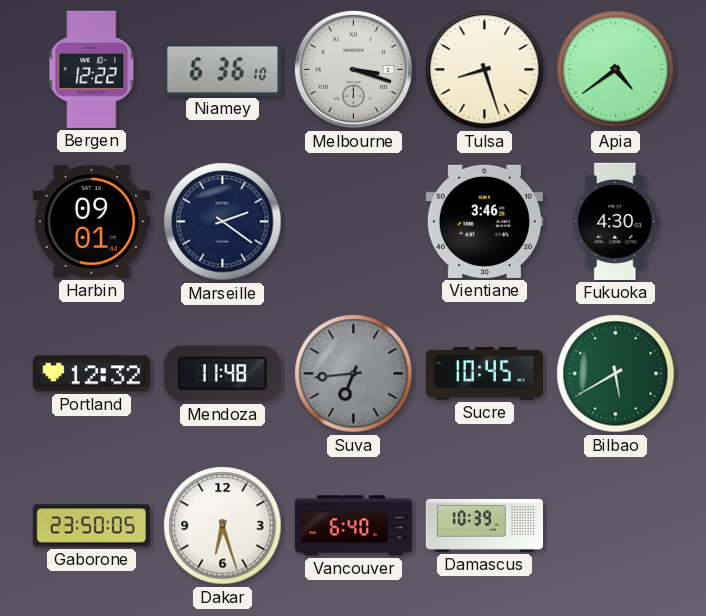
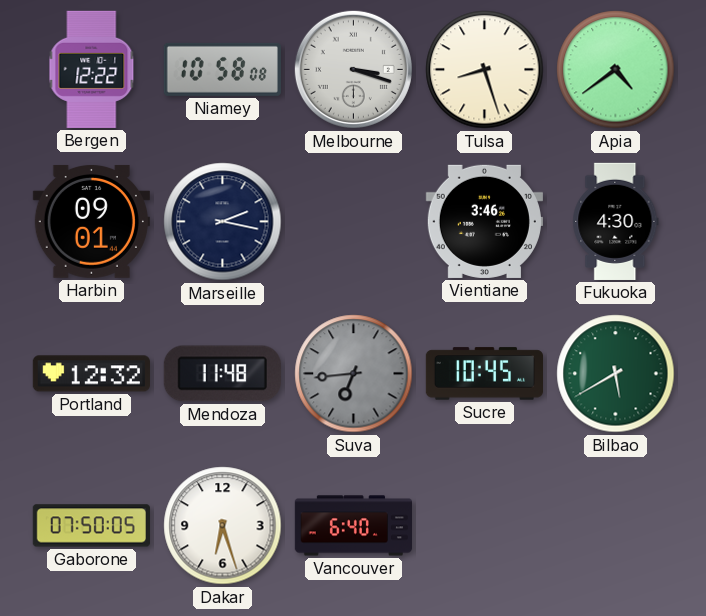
Niamey: 6:36 -> 10:58 (222, 69)
Marseille: 2:21 -> 2:17 (223, 222)
Gaborone: 23:50 -> 07:50 (91, 526)
Damascus: 10:39 -> none (484, 525)
